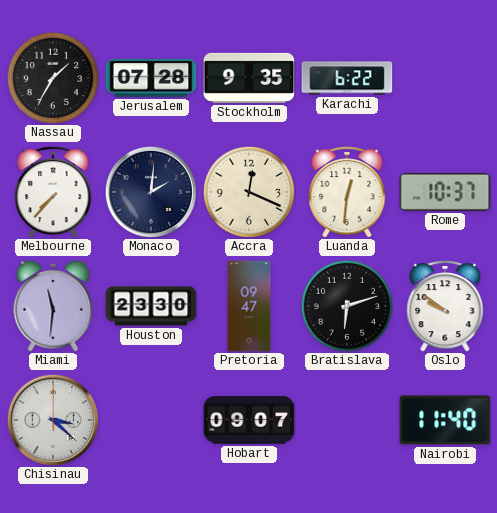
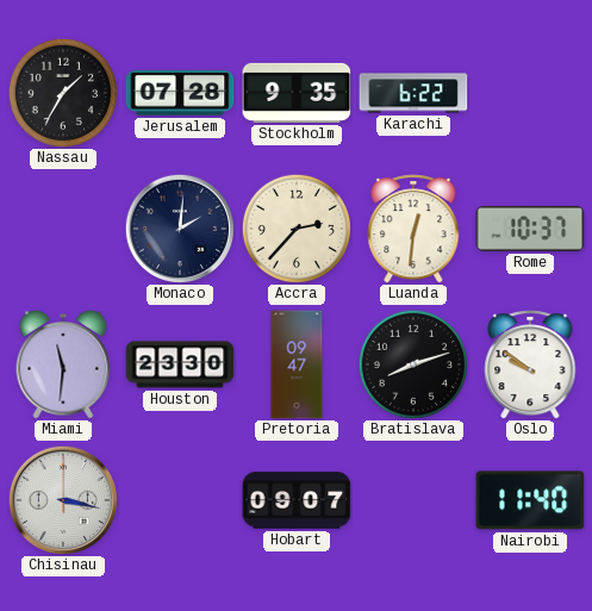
Melbourne: 7:37 -> none (53, 193)
Accra: 12:19 -> 2:37 (295, 227)
Bratislava: 6:12 -> 8:12 (412, 363)
Chisinau: 3:22 -> 3:17 (62, 499)
